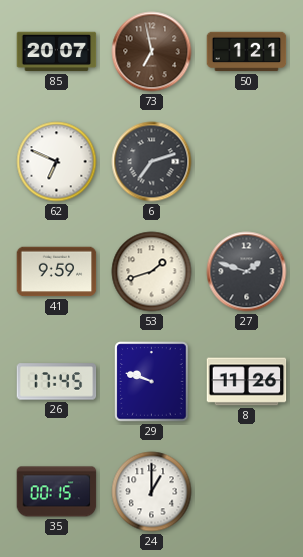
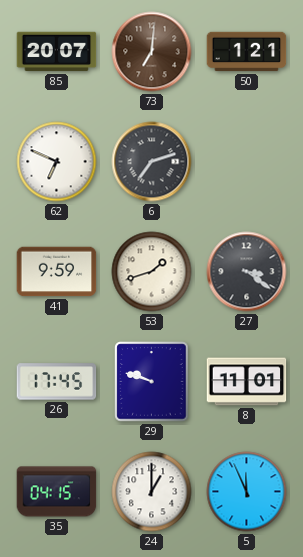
73: 6:58 -> 7:01 (152, 52)
27: 1:48 -> 3:21 (247, 272)
8: 11:26 -> 11:01 (247, 382)
35: 00:15 -> 04:15 (57, 492)
5: none -> 11:56 (247, 492)
